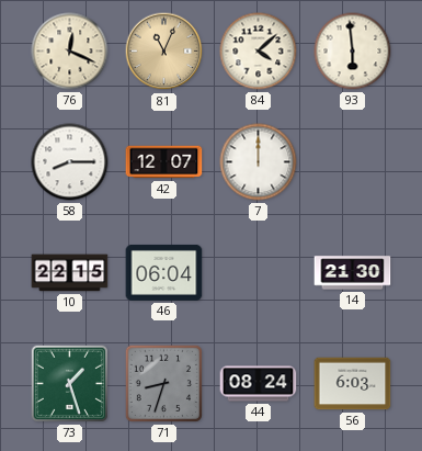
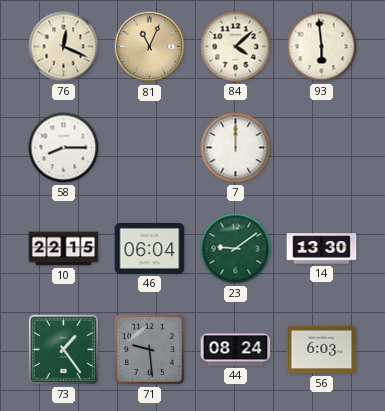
42: 12:07 -> none (164, 162)
23: none -> 9:09 (236, 249)
14: 21:30 -> 13:30 (322, 249)
73: 1:27 -> 1:24 (63, 349)
71: 8:33 -> 9:29 (149, 349)
